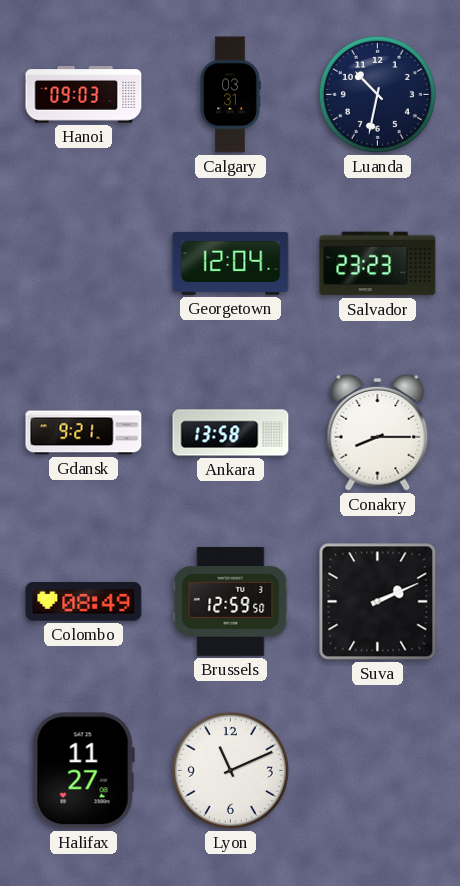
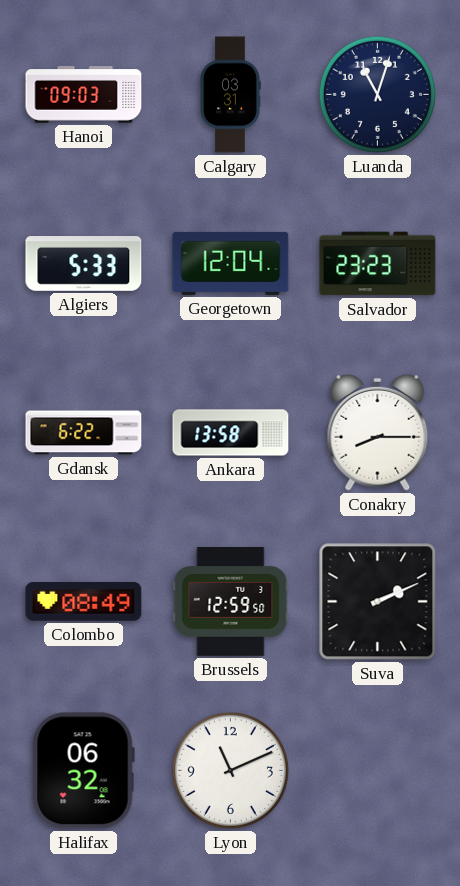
Luanda: 10:32 -> 11:03 (377, 94)
Algiers: none -> 5:33 (84, 264)
Gdansk: 9:21 -> 6:22 (84, 433)
Halifax: 11:27 -> 06:32 (83, 771)
